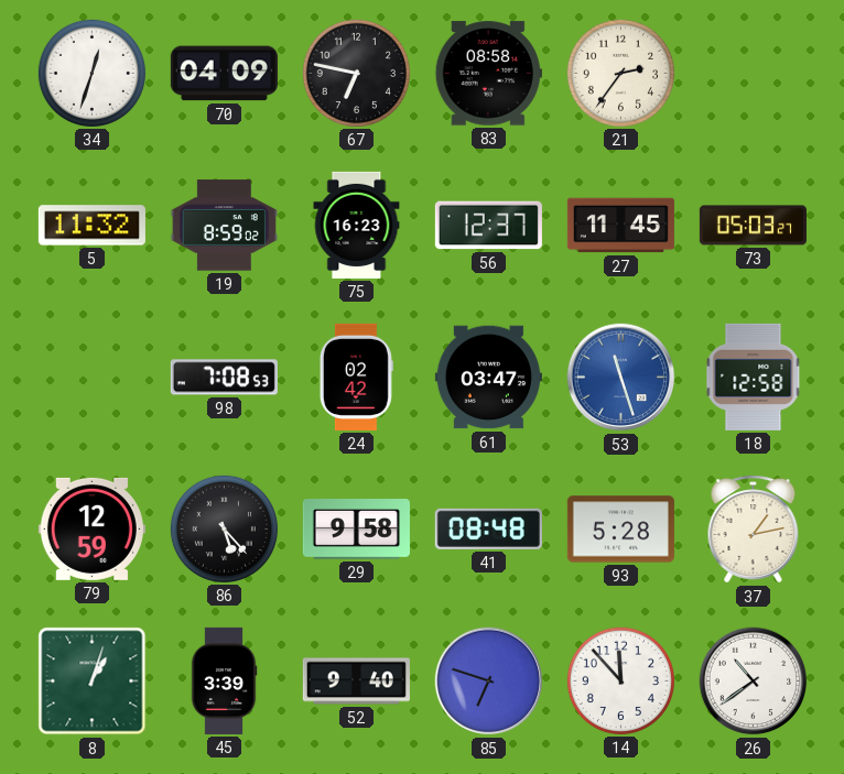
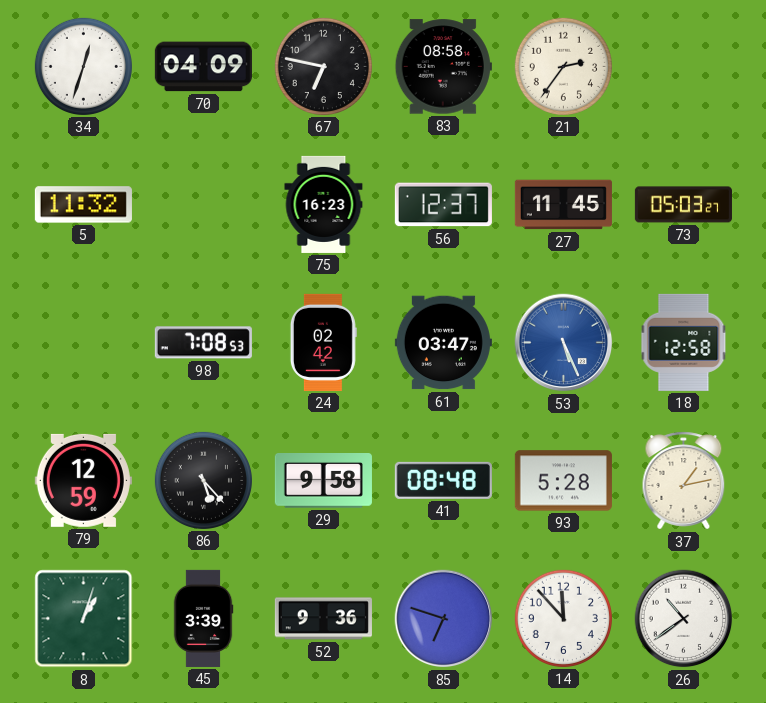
19: 8:59 -> none (224, 226)
53: 11:27 -> 5:26 (564, 343)
52: 9:40 -> 9:36 (323, 619)
